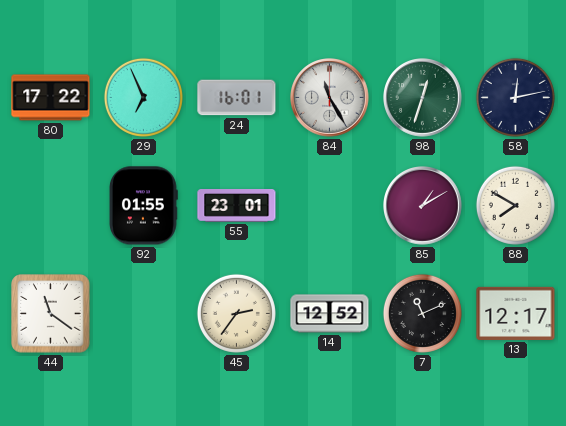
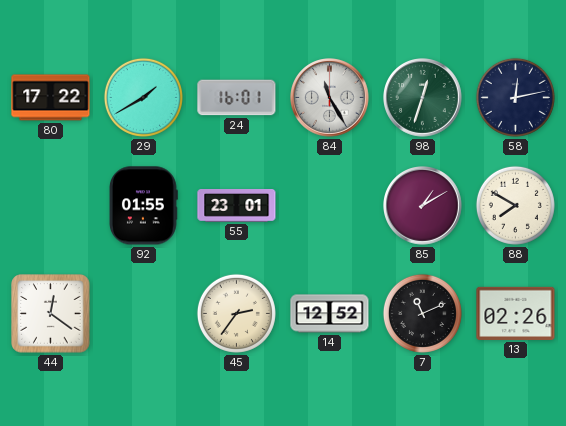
29: 6:56 -> 1:40 (143, 97)
44: 11:21 -> 12:21 (51, 314)
13: 12:17 -> 02:26 (516, 313)
